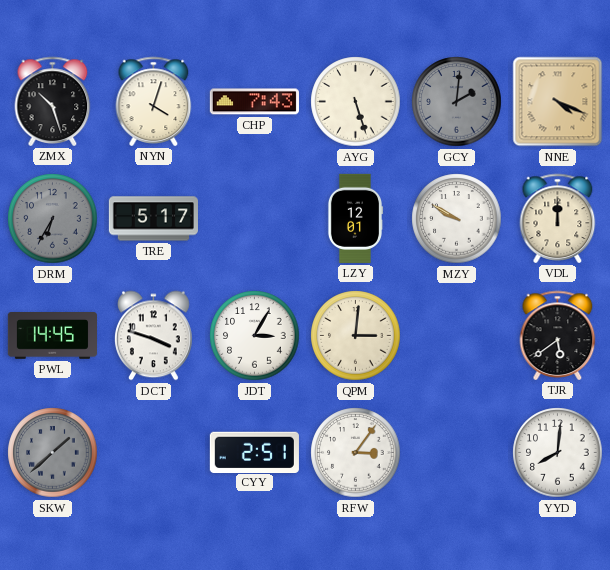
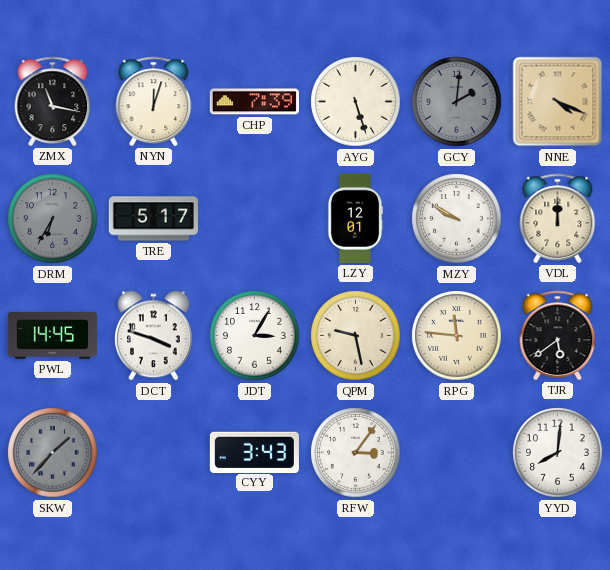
ZMX: 10:27 -> 11:17 (53, 101)
NYN: 4:03 -> 12:03 (154, 101)
CHP: 7:43 -> 7:39 (254, 102)
QPM: 3:01 -> 9:28 (356, 336)
RPG: none -> 11:46 (457, 336)
SKW: 1:38 -> 1:37 (53, 453)
CYY: 2:51 -> 3:43 (254, 452)
